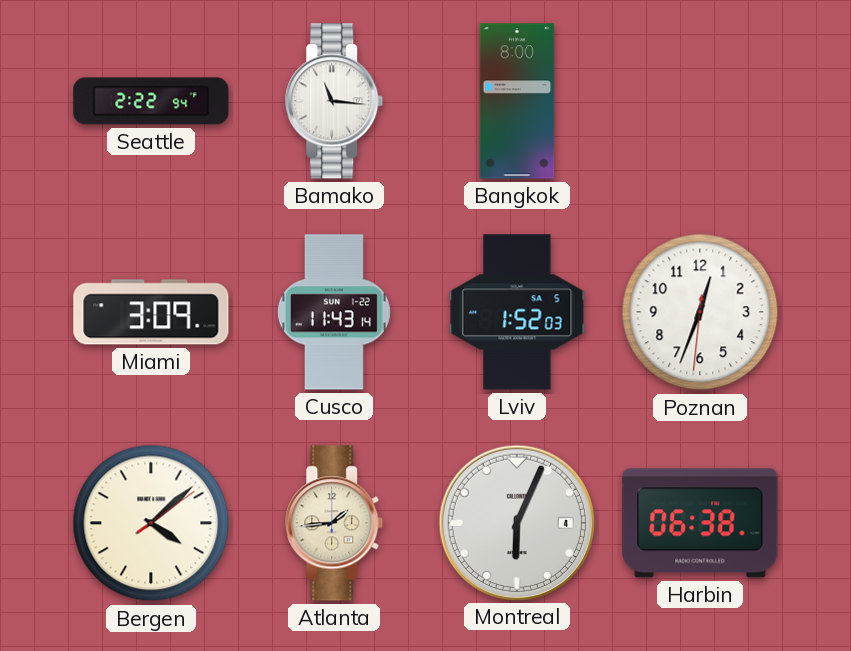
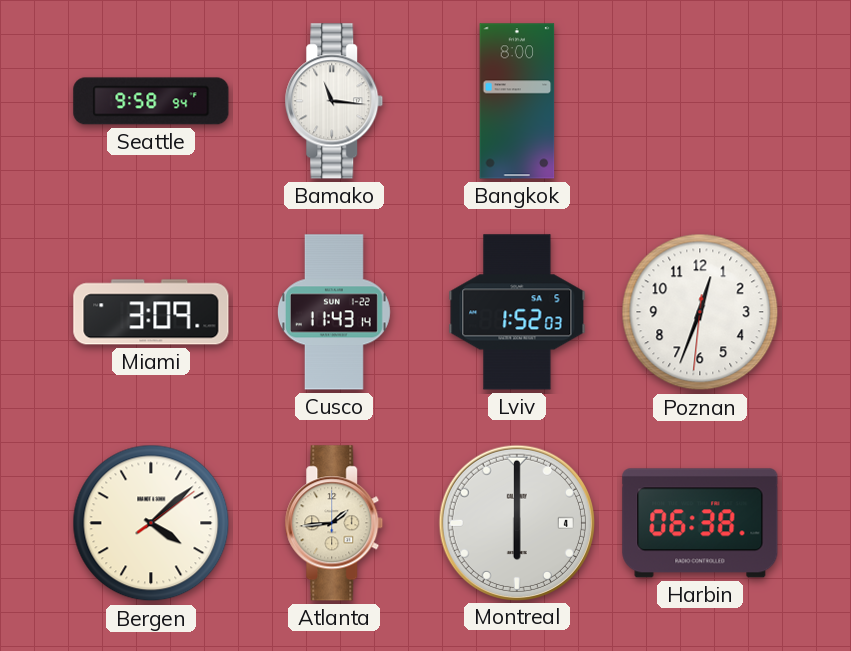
Seattle: 2:22 -> 9:58 (151, 101)
Montreal: 6:04 -> 6:00 (516, 522)
